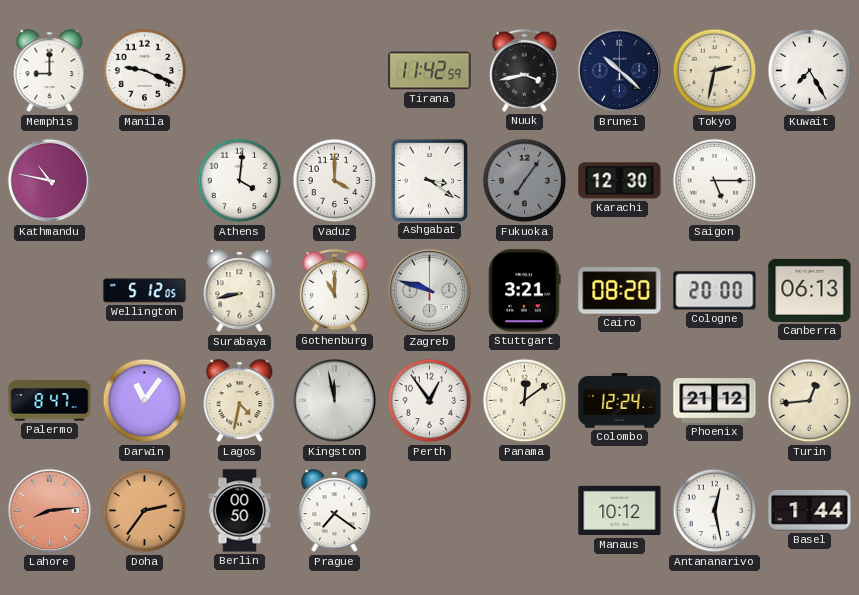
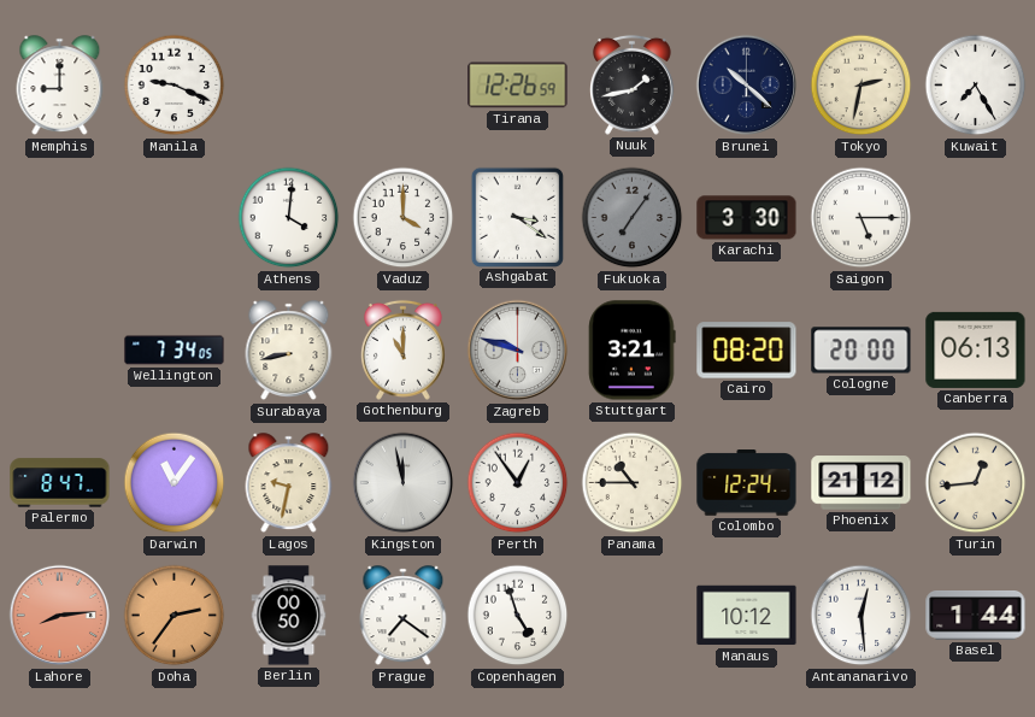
Tirana: 11:42 -> 12:26 (518, 86)
Nuuk: 3:43 -> 1:43 (631, 84)
Kathmandu: 10:47 -> none (50, 181)
Karachi: 12:30 -> 3:30 (747, 218)
Wellington: 5:12 -> 7:34 (175, 351)
Lagos: 4:32 -> 9:32 (289, 483)
Panama: 12:09 -> 10:45 (633, 483)
Copenhagen: none -> 4:57 (518, 616)
Antananarivo: 12:28 -> 12:29 (861, 616)
